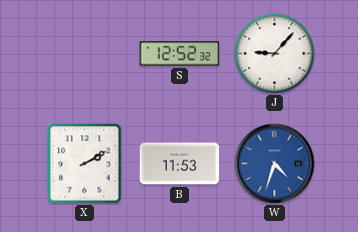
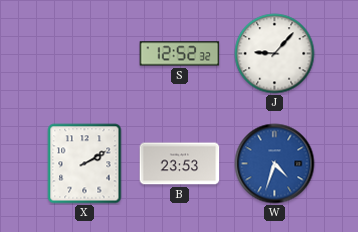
B: 11:53 -> 23:53 (180, 164)
